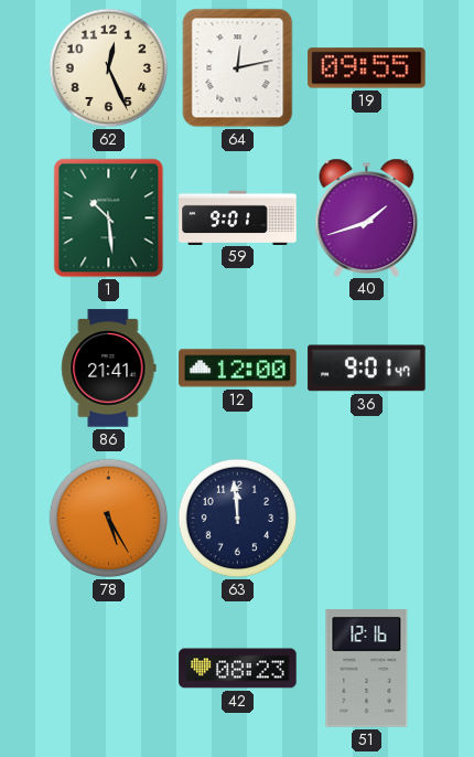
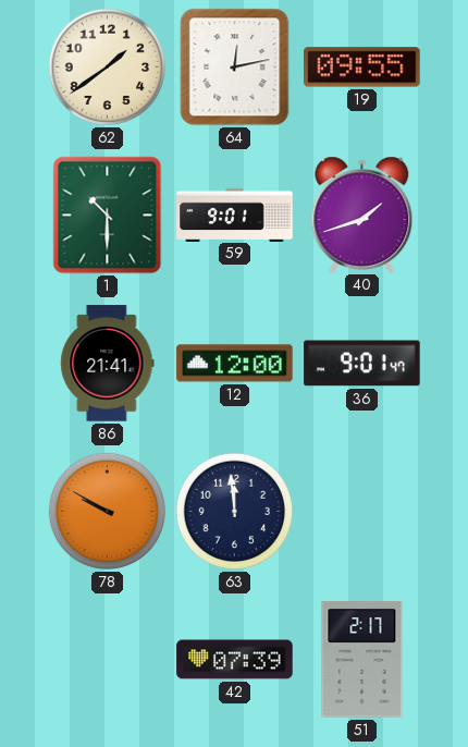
62: 12:26 -> 1:39 (108, 68)
1: 10:29 -> 10:30 (108, 216)
78: 5:25 -> 9:50 (108, 512)
42: 08:23 -> 07:39 (235, 660)
51: 12:16 -> 2:17 (362, 660)
